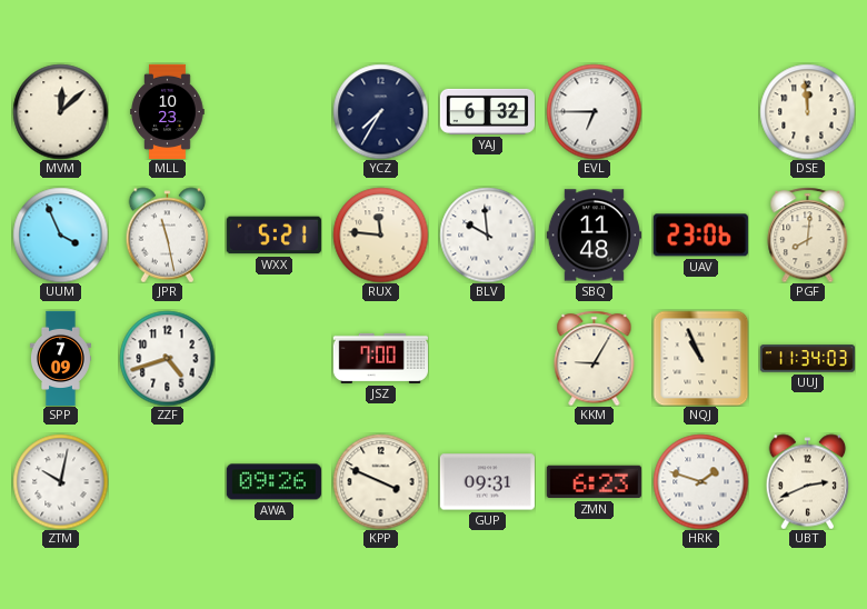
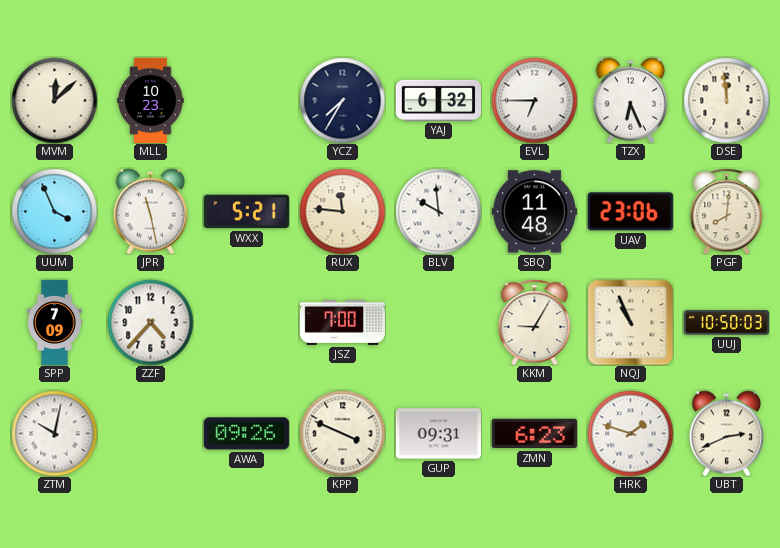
TZX: none -> 6:26 (631, 100)
ZZF: 4:42 -> 4:37 (150, 322)
UUJ: 11:34 -> 10:50 (726, 323)
